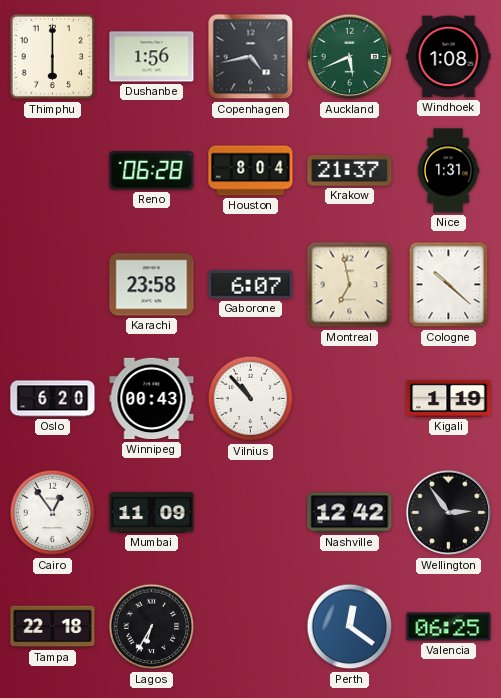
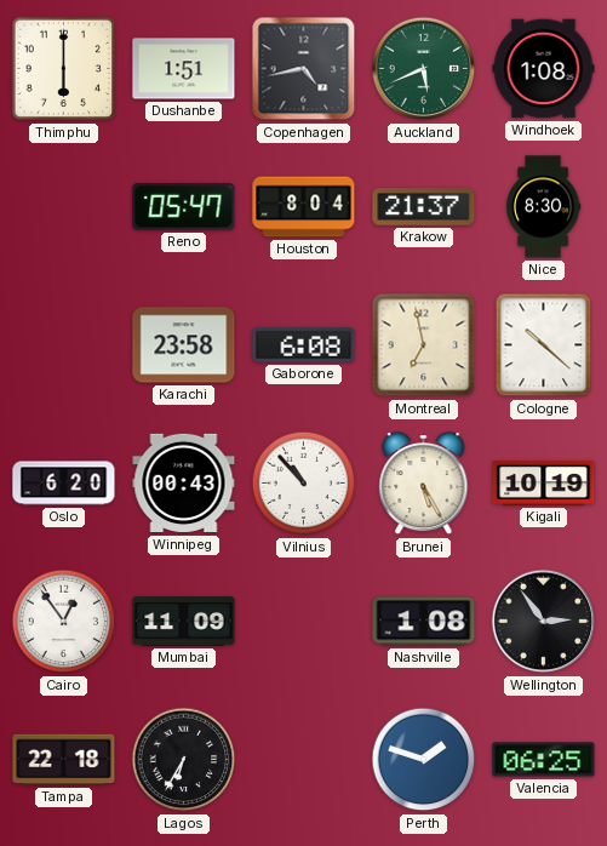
Dushanbe: 1:56 -> 1:51 (184, 69)
Reno: 06:28 -> 05:47 (184, 207)
Nice: 1:31 -> 8:30 (543, 207)
Gaborone: 6:07 -> 6:08 (304, 345)
Brunei: none -> 5:25 (424, 485)
Kigali: 1:19 -> 10:19 (544, 482)
Nashville: 12:42 -> 1:08 (424, 622)
Perth: 12:21 -> 1:48 (424, 760)
